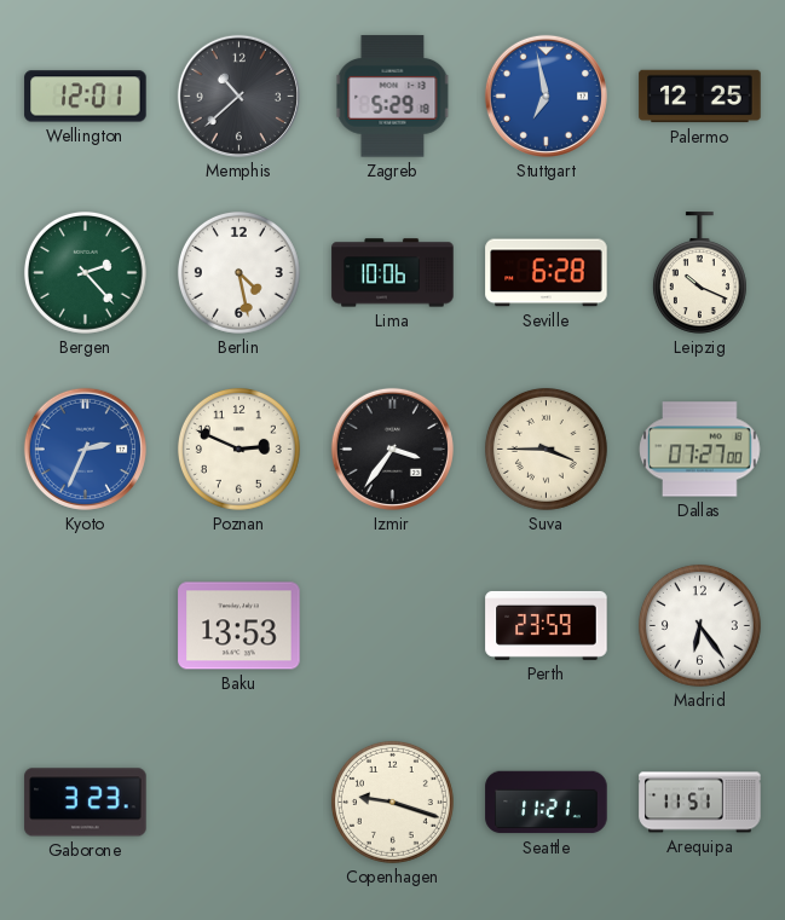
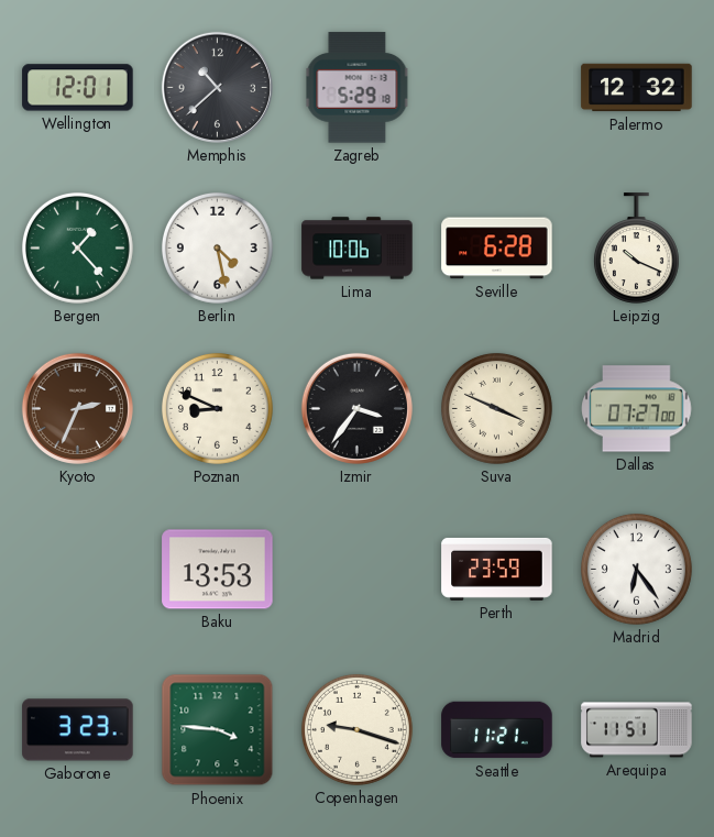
Stuttgart: 6:58 -> none (546, 96)
Palermo: 12:25 -> 12:32 (637, 88)
Bergen: 2:23 -> 1:23 (77, 247)
Kyoto dial: blue -> brown (77, 408)
Poznan: 2:49 -> 8:49 (217, 408)
Suva: 3:45 -> 3:49 (496, 408)
Phoenix: none -> 3:46 (218, 730)
